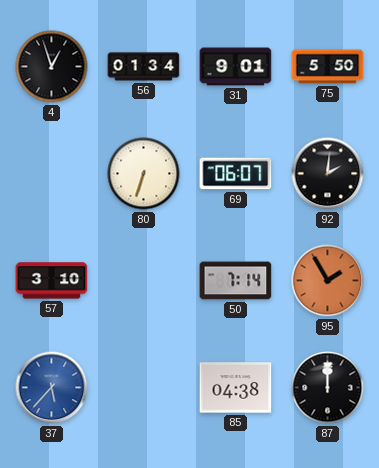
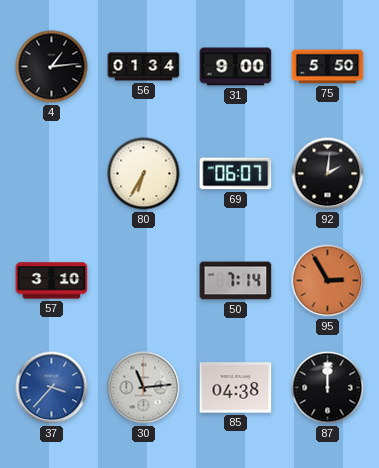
4: 12:57 -> 1:14 (52, 67)
31: 9:01 -> 9:00 (236, 67)
80: 6:33 -> 6:35 (144, 174)
95: 1:55 -> 2:55 (328, 281)
37: 5:37 -> 3:37 (52, 388)
30: none -> 11:14 (144, 388)
